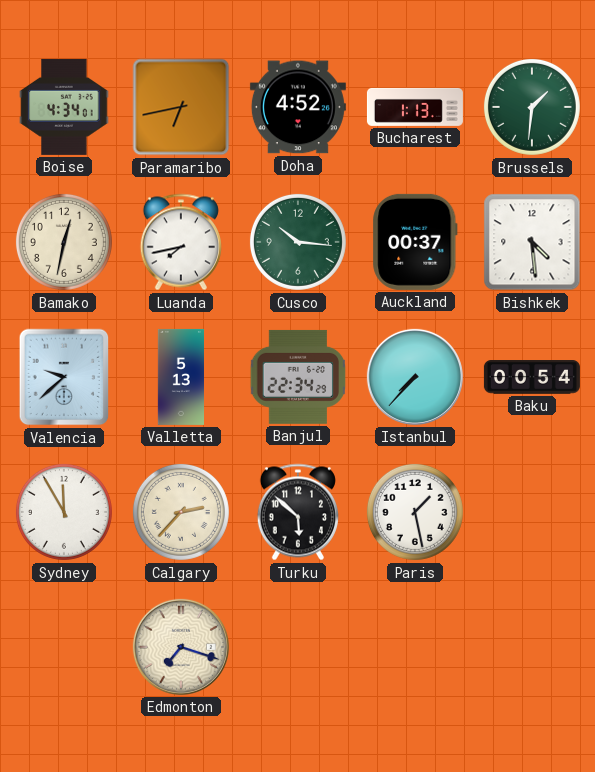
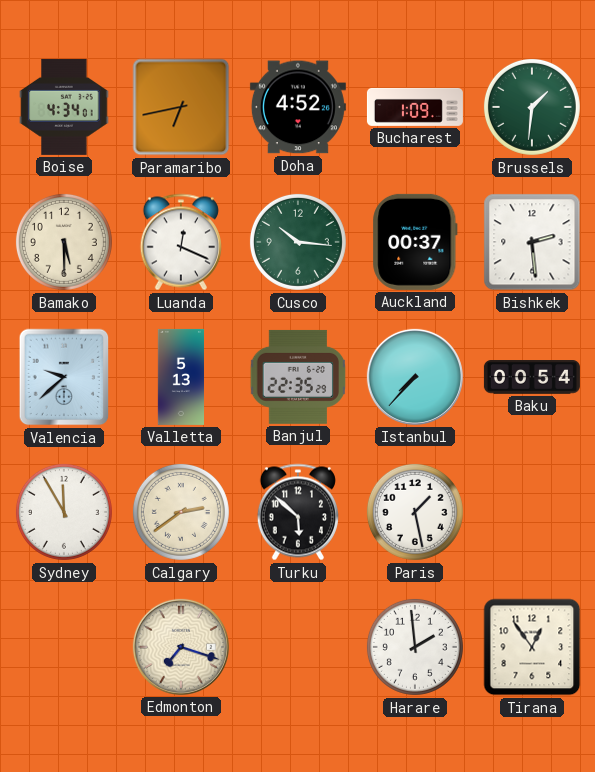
Bucharest: 1:13 -> 1:09 (415, 107)
Bamako: 12:32 -> 5:30 (64, 242)
Luanda: 7:43 -> 12:19 (181, 242)
Bishkek: 4:29 -> 2:29 (532, 242)
Banjul: 22:34 -> 22:35 (298, 377)
Calgary: 2:37 -> 2:39 (181, 512)
Harare: none -> 1:59 (415, 647)
Tirana: none -> 12:54 (532, 647)
